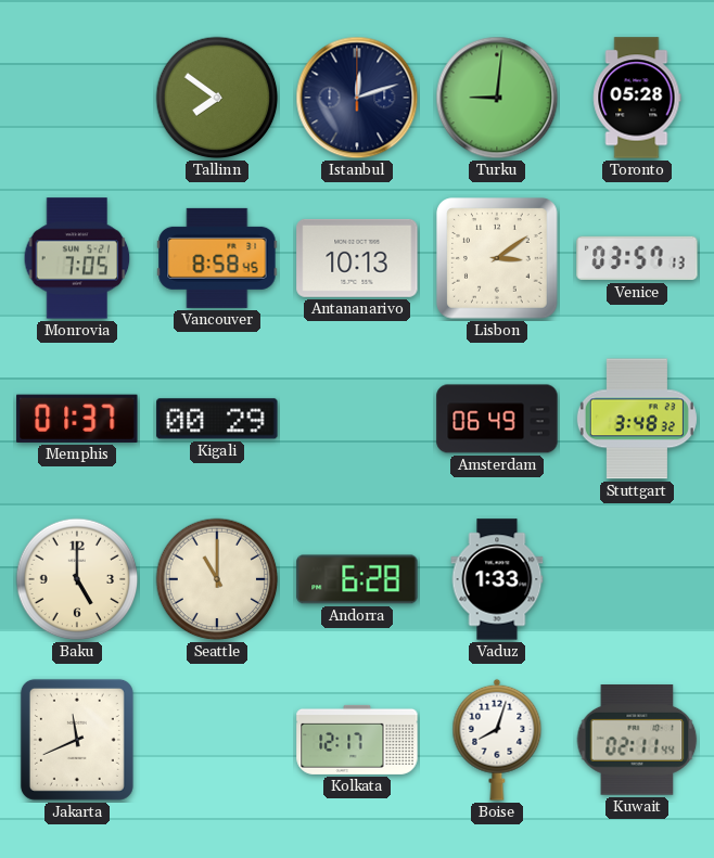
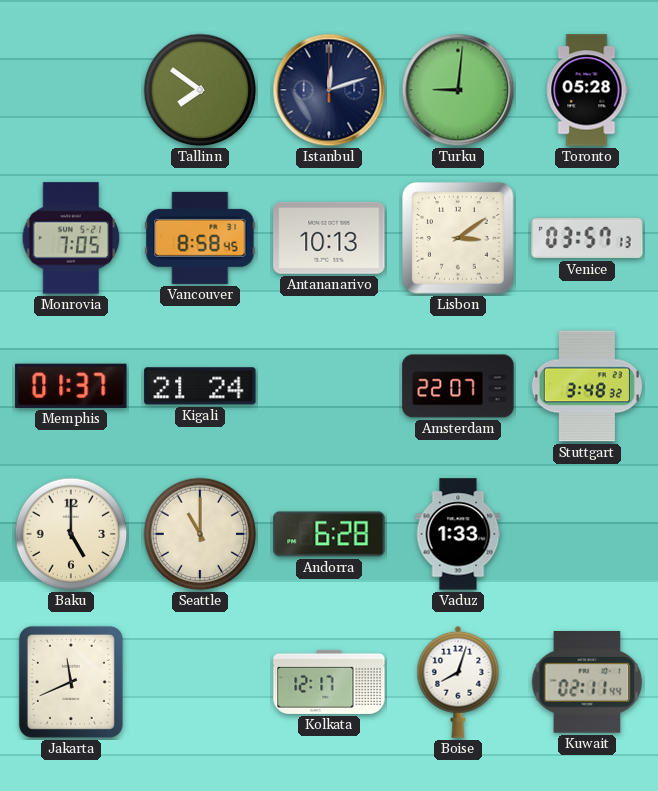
Kigali: 00:29 -> 21:24 (200, 386)
Amsterdam: 06:49 -> 22:07 (458, 386)
